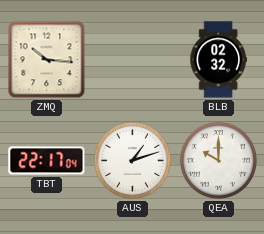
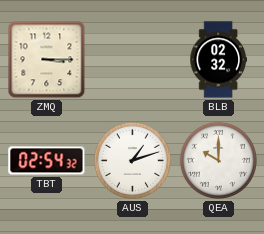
ZMQ: 10:16 -> 3:15 (47, 60)
TBT: 22:17 -> 02:54 (47, 161)
